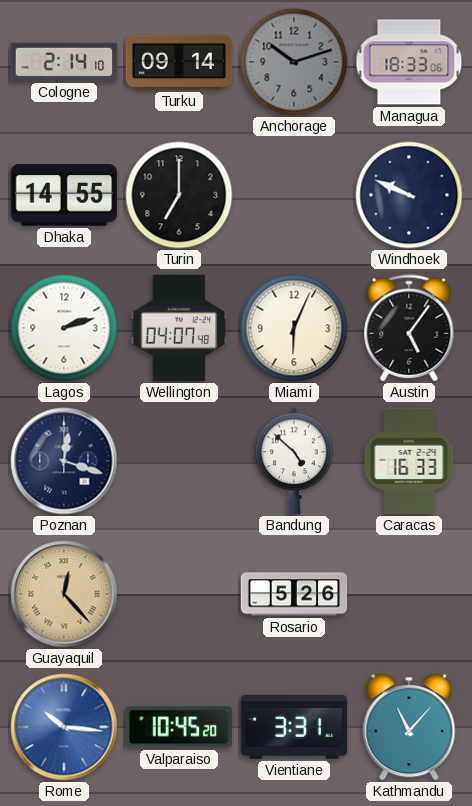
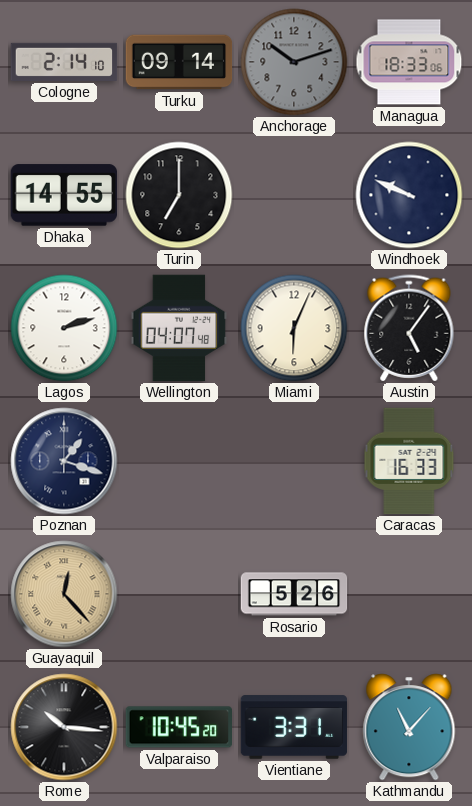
Poznan: 12:18 -> 1:18 (64, 461)
Bandung: 4:52 -> none (294, 461)
Rome dial: blue -> black (64, 727)
